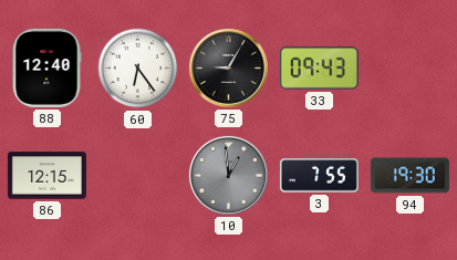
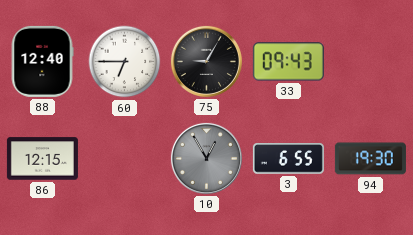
60: 6:24 -> 6:45 (125, 62)
10: 12:59 -> 12:55 (206, 158)
3: 7:55 -> 6:55 (288, 159)
